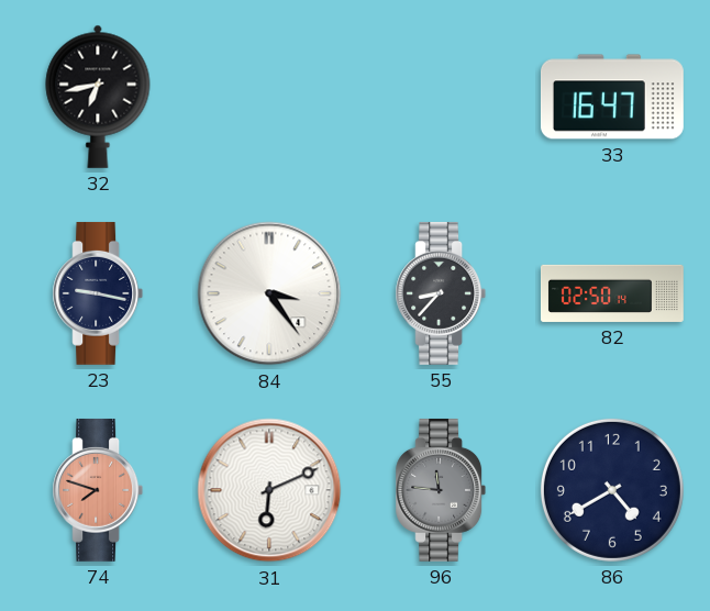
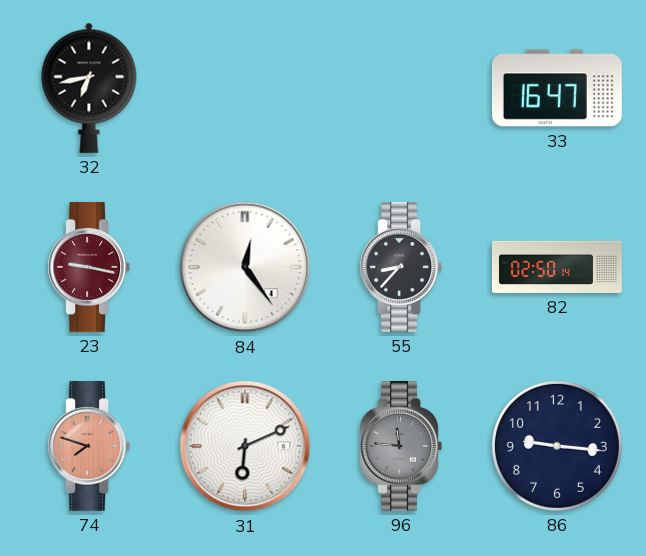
23 dial: navy -> burgundy (89, 267)
84: 3:24 -> 12:24 (245, 267)
86: 4:40 -> 9:16 (557, 446)
